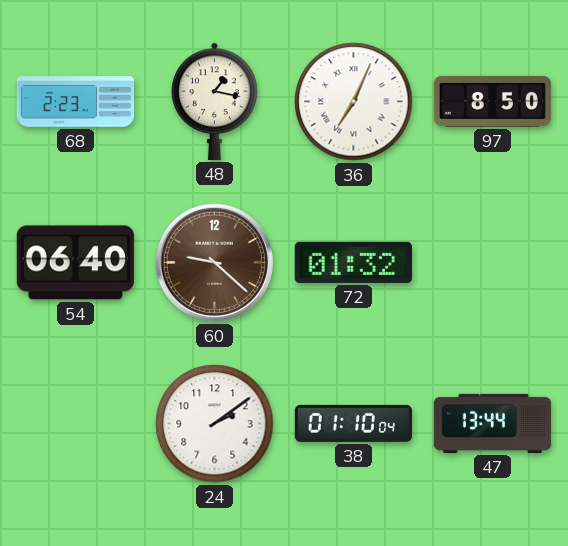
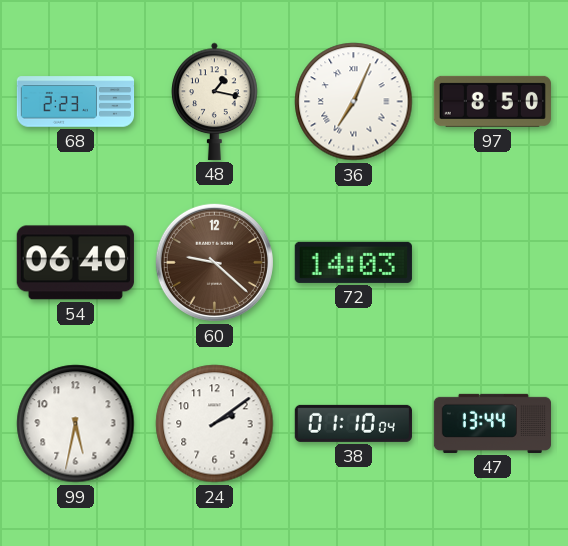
72: 01:32 -> 14:03 (353, 262)
99: none -> 5:32 (76, 424)
